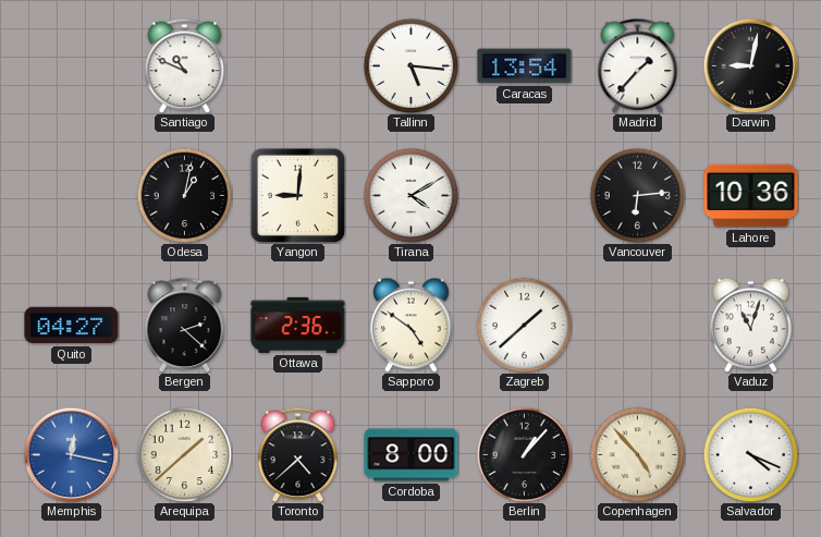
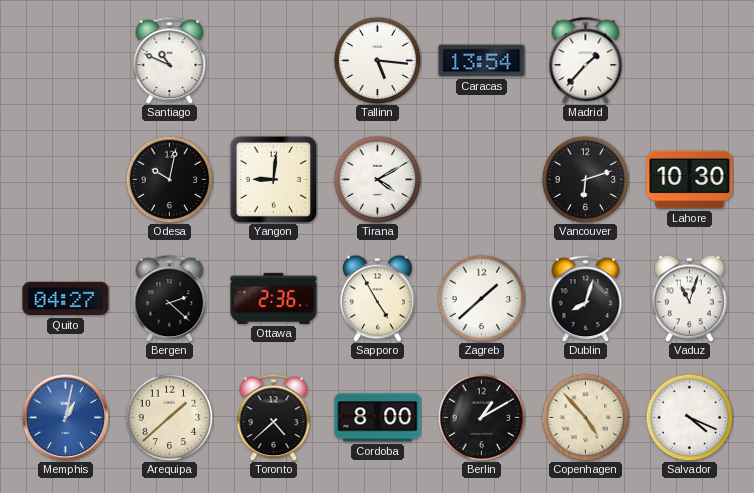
Darwin: 9:02 -> none (750, 65)
Odesa: 1:02 -> 10:02 (169, 179)
Vancouver: 6:14 -> 6:12 (585, 179)
Lahore: 10:36 -> 10:30 (690, 180)
Sapporo: 4:51 -> 4:55 (378, 298)
Dublin: none -> 8:03 (586, 298)
Memphis: 12:17 -> 1:02 (65, 417)
Berlin: 1:07 -> 1:10 (481, 417)
